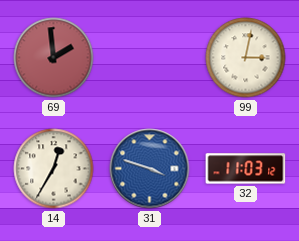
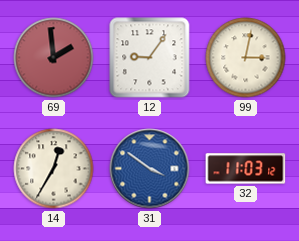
12: none -> 9:06 (150, 58)
31: 3:48 -> 3:51 (150, 169)
